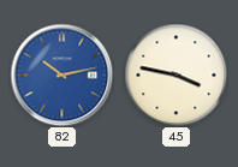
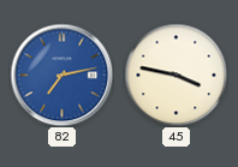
82: 10:13 -> 7:13 (61, 74)
